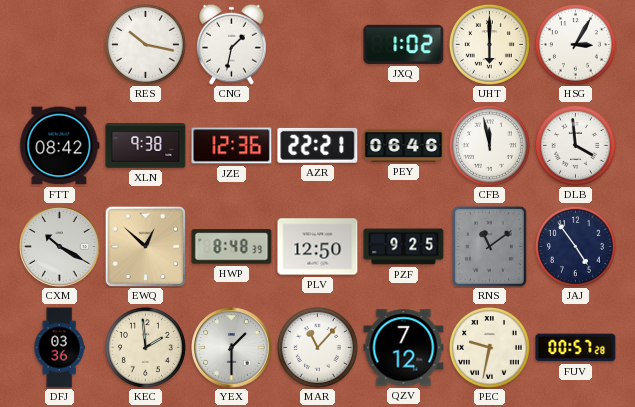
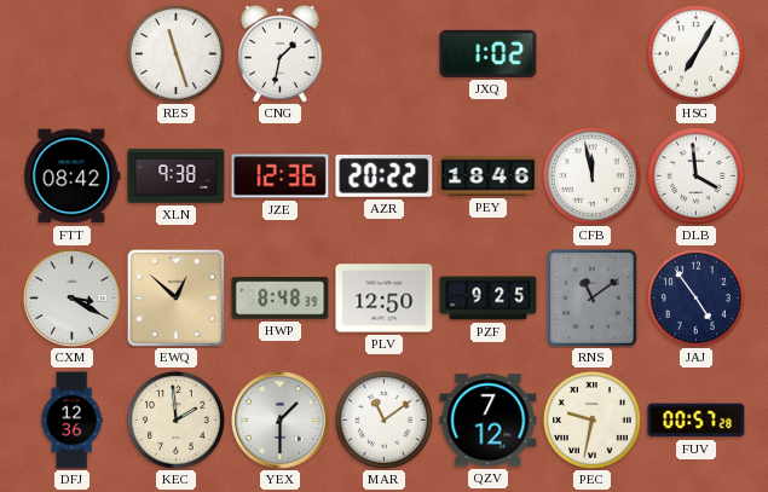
RES: 10:17 -> 11:27 (175, 53)
UHT: 6:00 -> none (489, 44)
HSG: 3:05 -> 7:05 (695, 53)
AZR: 22:21 -> 20:22 (385, 175)
PEY: 06:46 -> 18:46 (489, 175)
CXM: 10:20 -> 3:20 (73, 299)
DFJ: 03:36 -> 12:36 (71, 421)
MAR: 11:07 -> 11:09 (383, 419)
